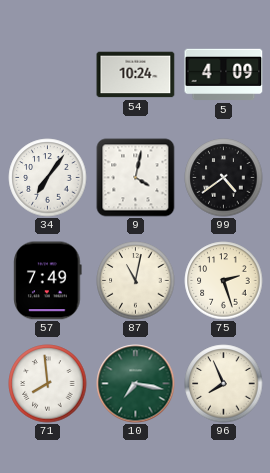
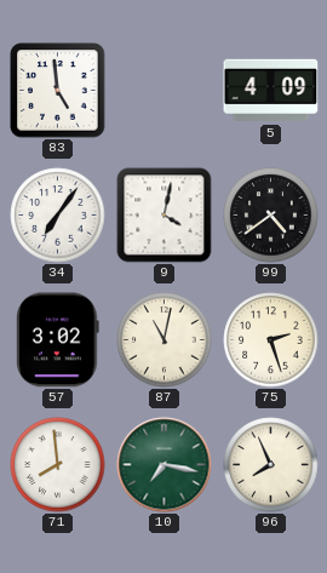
83: none -> 4:59 (58, 91)
54: 10:24 -> none (136, 75)
57: 7:49 -> 3:02 (58, 340)
